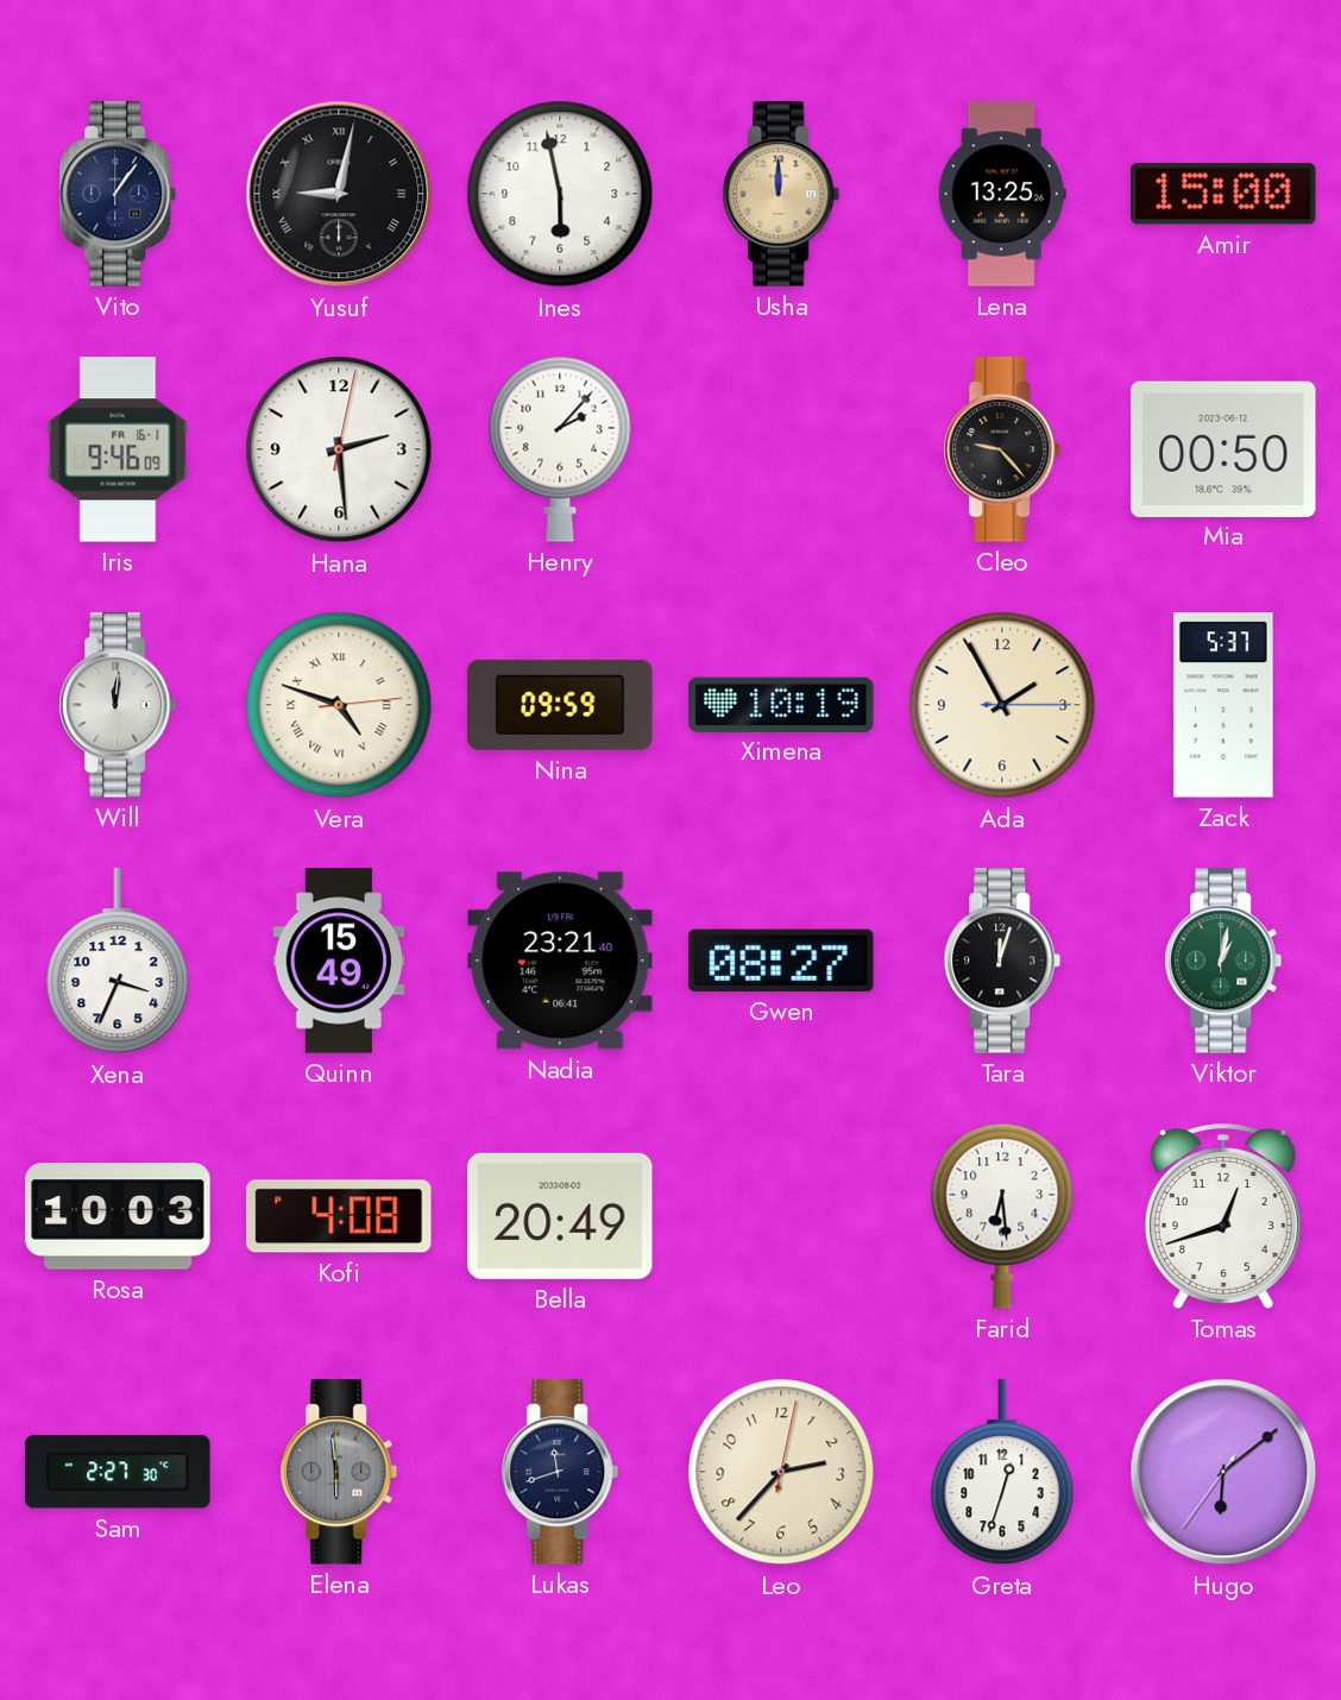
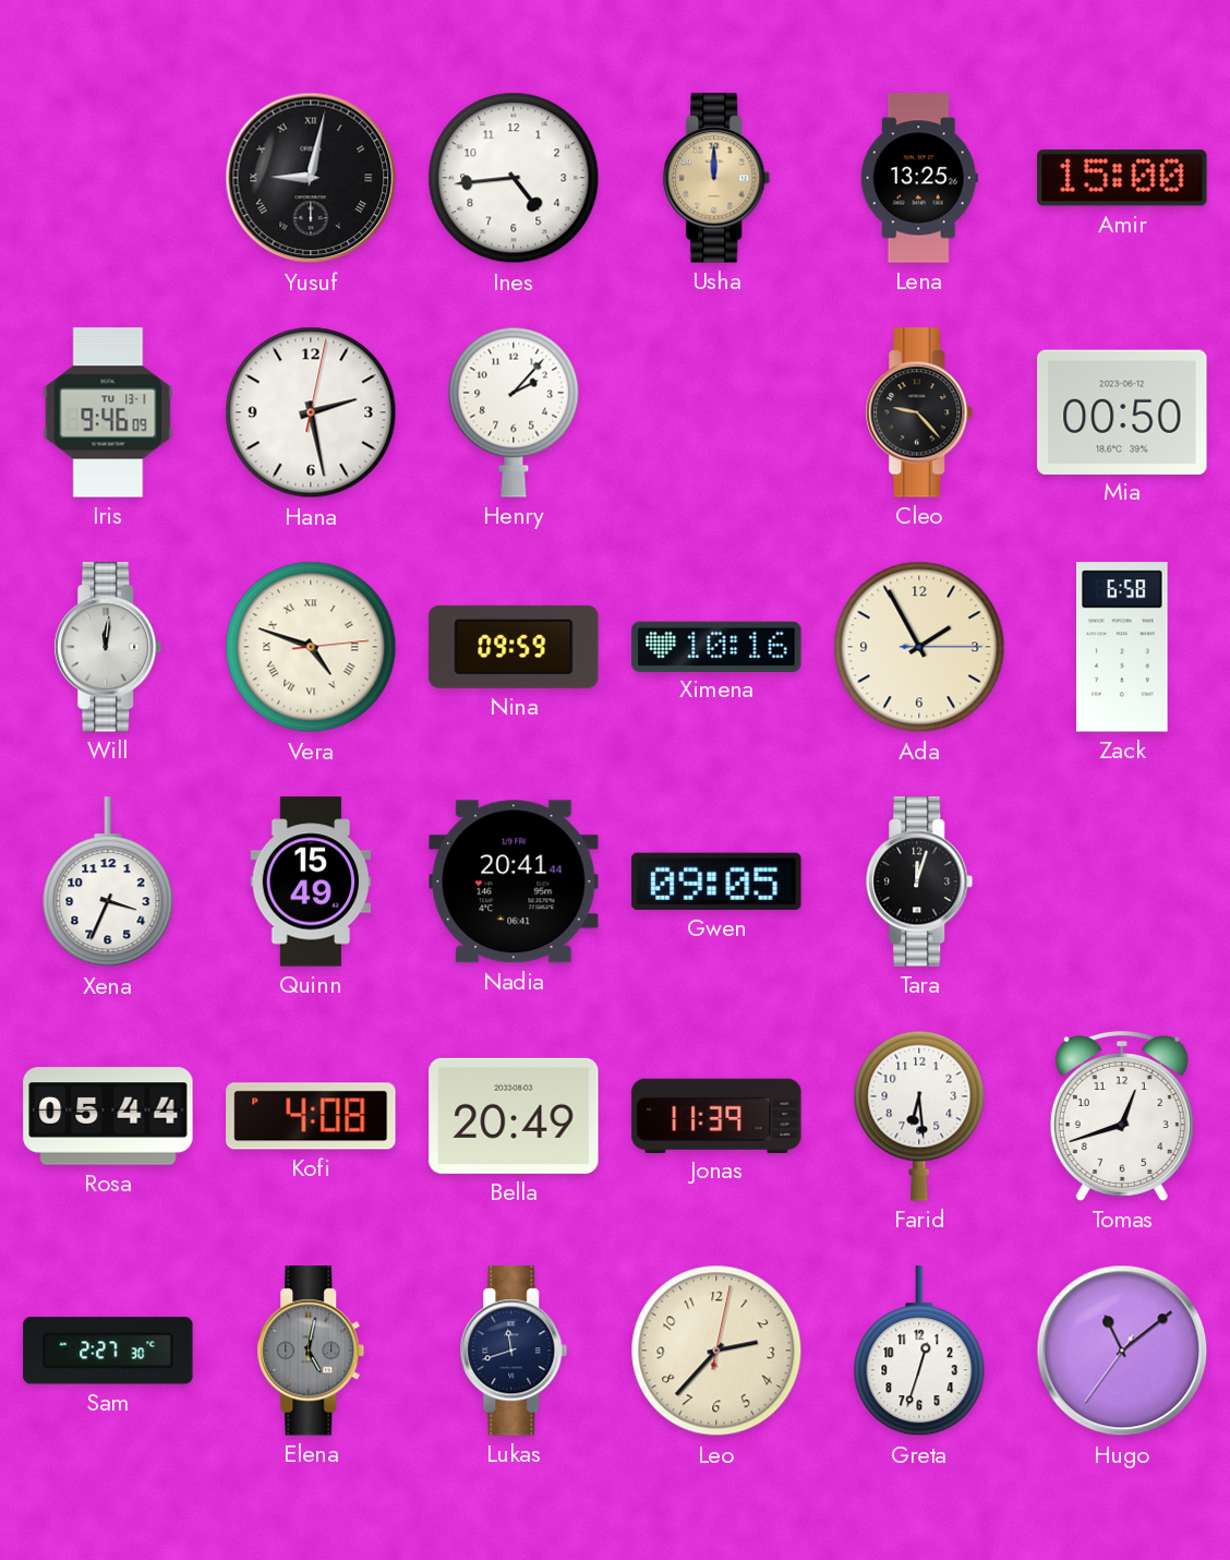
Vito: 1:06 -> none (118, 194)
Ines: 5:58 -> 4:44 (514, 178)
Iris date: FR 16-1 -> TU 13-1 (108, 412)
Hana: 2:29 -> 2:28 (311, 412)
Ximena: 10:19 -> 10:16 (716, 646)
Zack: 5:37 -> 6:58 (1122, 647)
Nadia: 23:21 -> 20:41 (514, 881)
Gwen: 08:27 -> 09:05 (716, 881)
Viktor: 1:02 -> none (1223, 961)
Rosa: 10:03 -> 05:44 (108, 1116)
Jonas: none -> 11:39 (716, 1115)
Elena: 5:59 -> 5:02 (311, 1351)
Hugo: 6:08 -> 11:08 (1122, 1351)
